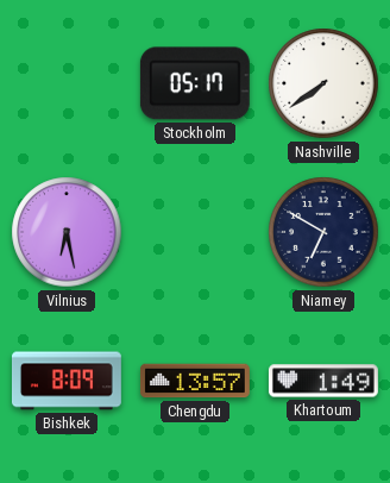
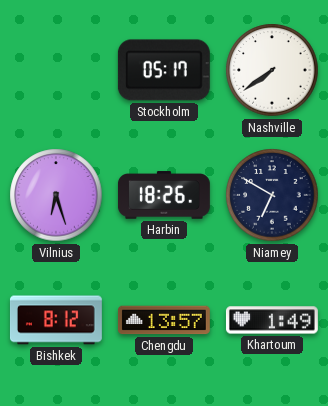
Vilnius: 6:28 -> 6:27 (56, 195)
Harbin: none -> 18:26 (164, 195)
Bishkek: 8:09 -> 8:12 (56, 320)
